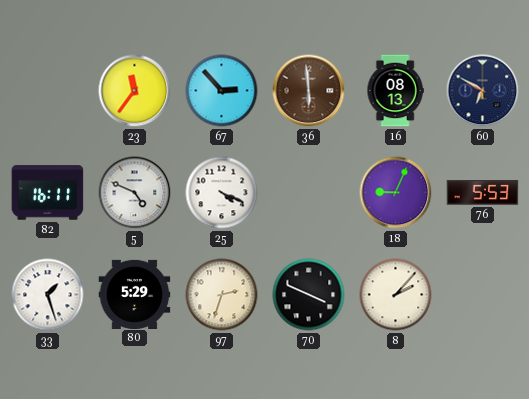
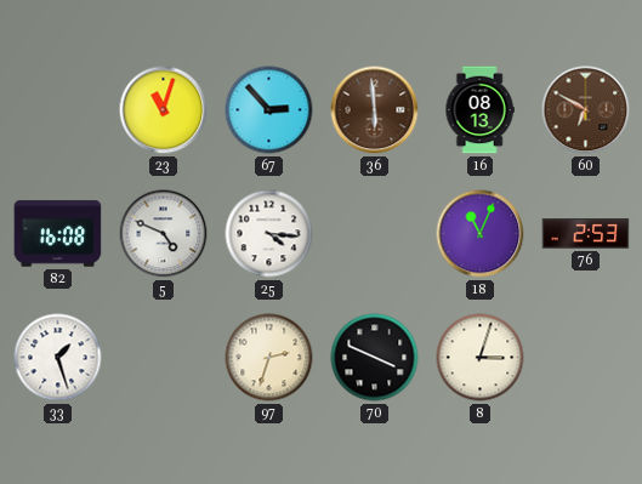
23: 11:36 -> 11:03 (164, 110)
60 dial: navy -> brown (586, 110)
82: 16:11 -> 16:08 (58, 234)
25: 4:19 -> 4:16 (269, 234)
18: 9:04 -> 11:04 (481, 234)
76: 5:53 -> 2:53 (586, 234)
80: 5:29 -> none (135, 294)
8: 2:07 -> 3:03 (481, 358)
